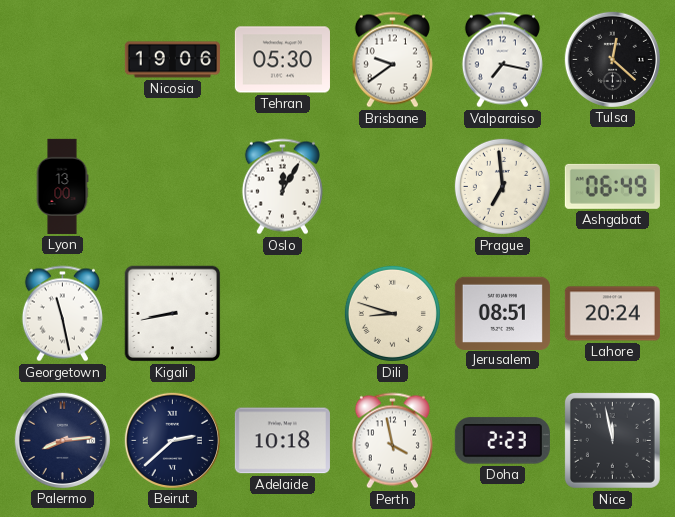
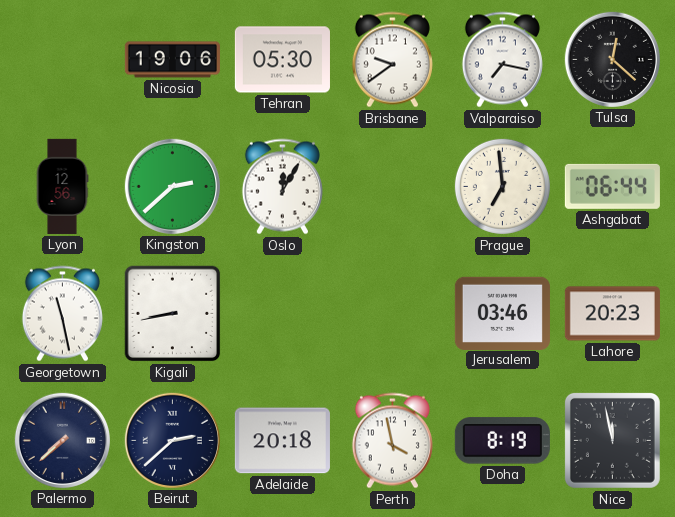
Lyon: 13:00 -> 12:56 (62, 186)
Kingston: none -> 2:38 (172, 186)
Ashgabat: 06:49 -> 06:44 (612, 186)
Dili: 8:48 -> none (392, 313)
Jerusalem: 08:51 -> 03:46 (502, 313)
Lahore: 20:24 -> 20:23 (612, 314)
Palermo: 8:14 -> 7:38 (62, 440)
Adelaide: 10:18 -> 20:18 (282, 441)
Doha: 2:23 -> 8:19 (502, 441)
